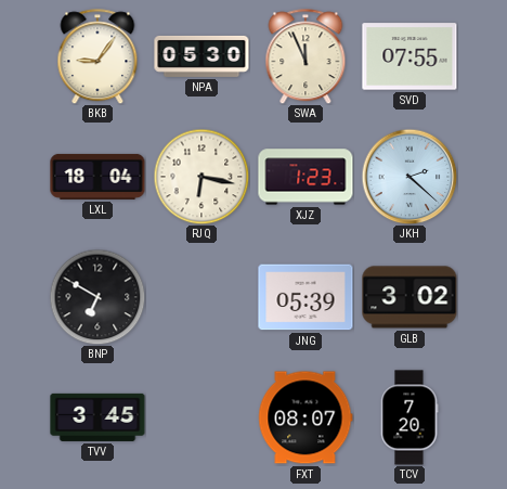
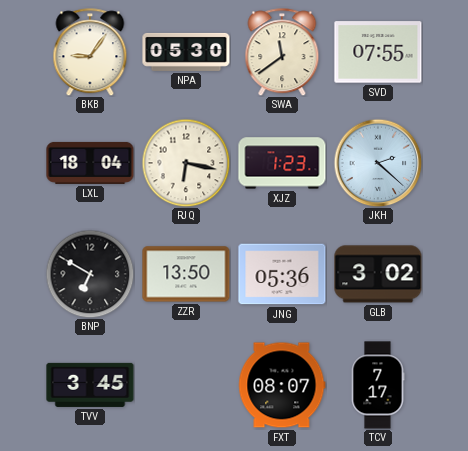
SWA: 11:56 -> 11:39 (282, 52)
ZZR: none -> 13:50 (186, 274)
JNG: 05:39 -> 05:36 (282, 274)
TCV: 7:20 -> 7:17 (378, 385)
